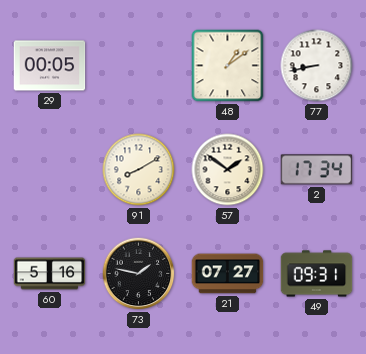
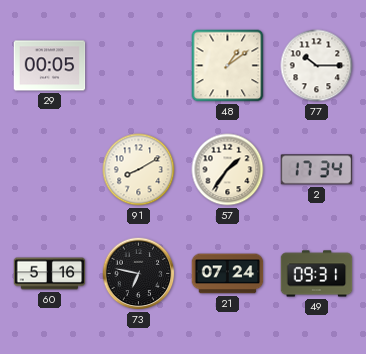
77: 8:43 -> 10:15 (317, 66)
57: 1:51 -> 1:36 (228, 170)
73: 1:47 -> 6:47 (139, 274)
21: 07:27 -> 07:24 (228, 274)
